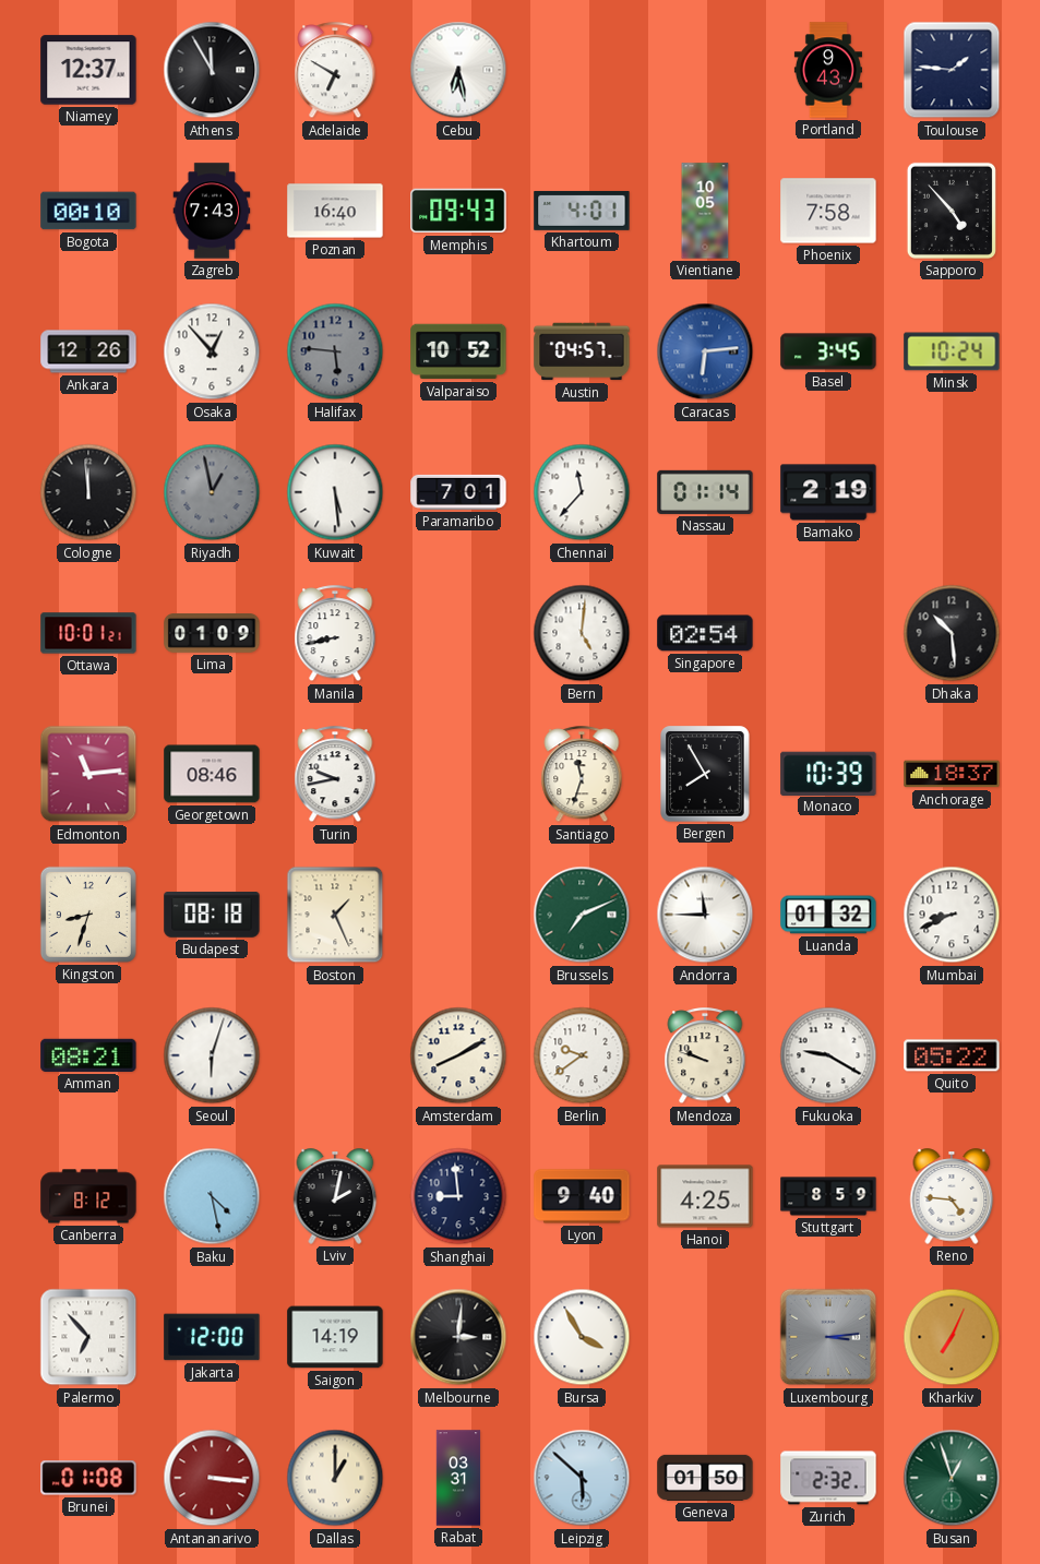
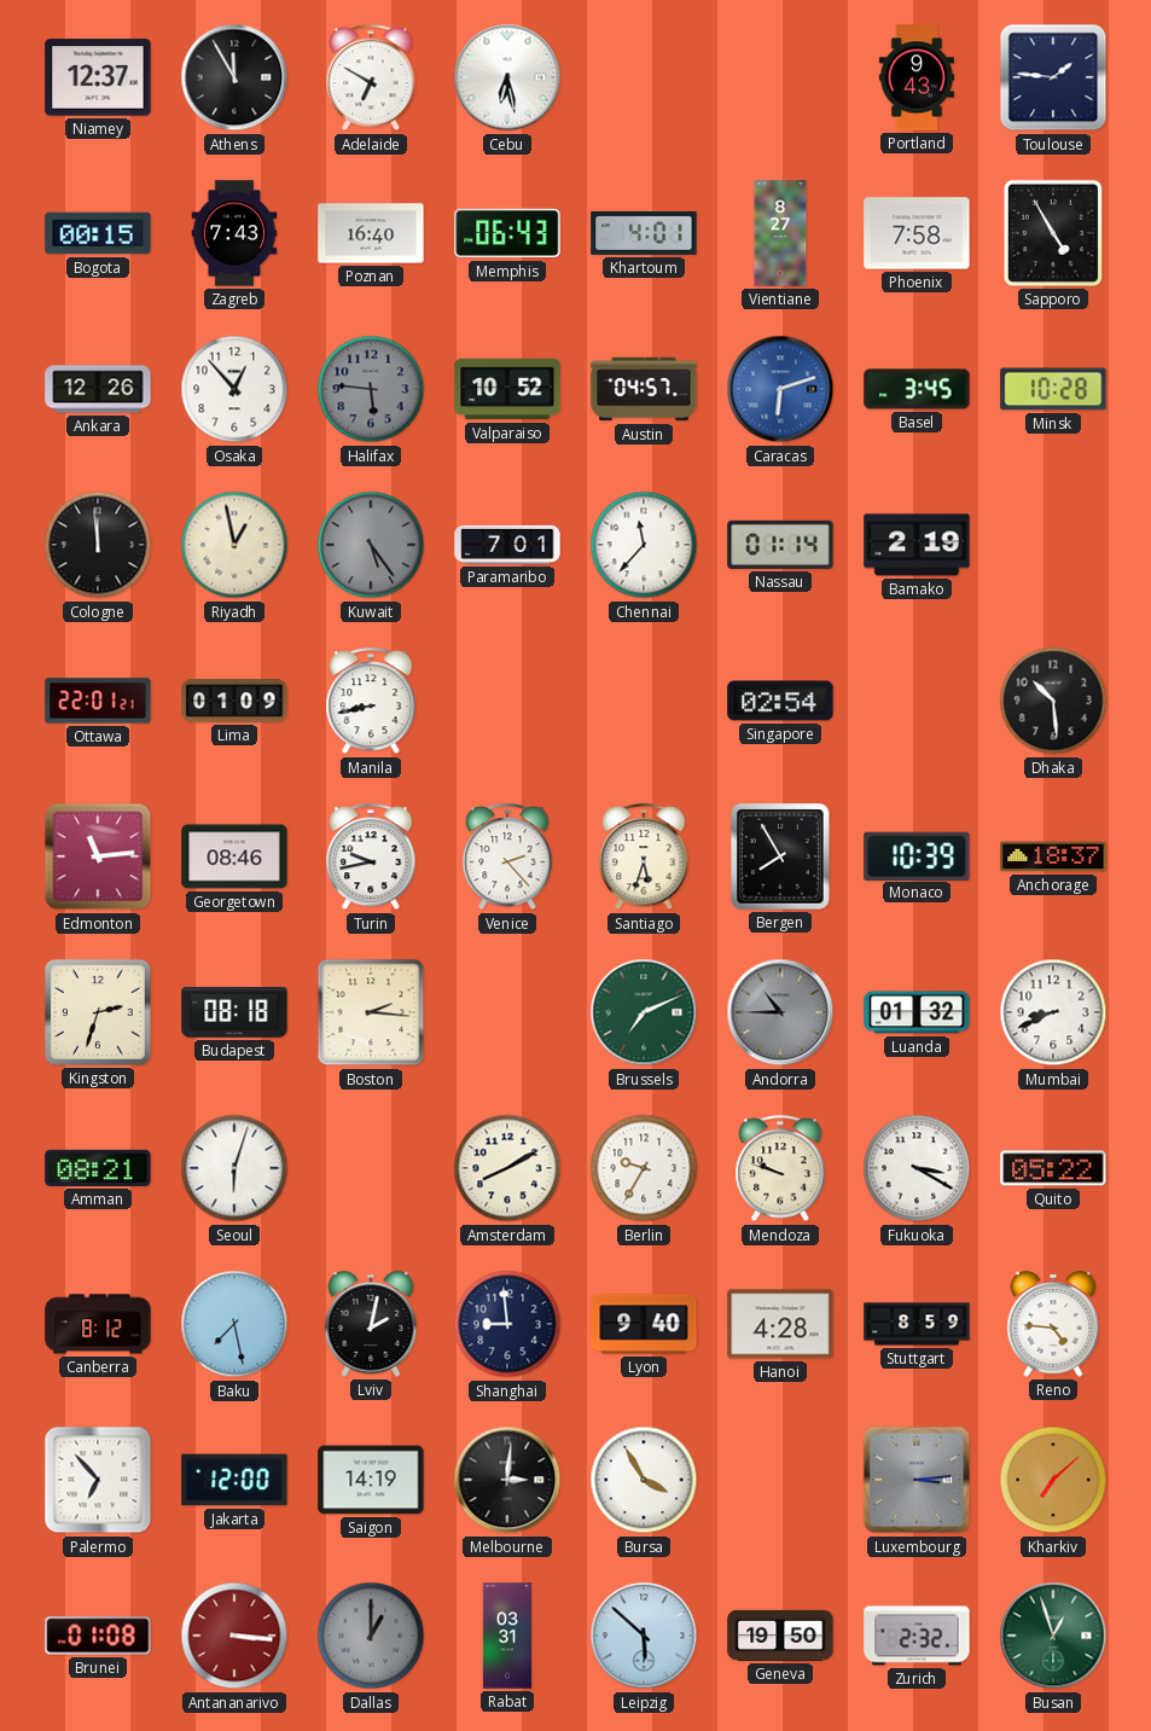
Bogota: 00:10 -> 00:15 (98, 233)
Memphis: 09:43 -> 06:43 (507, 233)
Vientiane: 10:05 -> 8:27 (780, 233)
Sapporo: 4:53 -> 4:55 (1053, 233)
Caracas: 6:14 -> 6:12 (780, 389)
Minsk: 10:24 -> 10:28 (1053, 389)
Riyadh dial: grey -> cream (234, 545)
Kuwait: 5:29 -> 5:24 (371, 545)
Kuwait dial: white -> grey (371, 545)
Ottawa: 10:01 -> 22:01 (98, 701)
Bern: 5:01 -> none (582, 633)
Venice: none -> 2:23 (507, 858)
Santiago: 11:33 -> 5:33 (644, 858)
Kingston: 8:33 -> 2:33 (98, 1012)
Boston: 1:26 -> 2:16 (371, 1012)
Andorra: 11:45 -> 10:45 (780, 1012)
Andorra dial: white -> grey (780, 1012)
Berlin: 9:39 -> 9:35 (644, 1168)
Fukuoka: 9:20 -> 3:20 (917, 1168)
Baku: 4:28 -> 7:28 (234, 1324)
Hanoi: 4:25 -> 4:28 (780, 1324)
Kharkiv: 7:04 -> 7:08 (1053, 1480)
Dallas dial: cream -> grey (371, 1636)
Geneva: 01:50 -> 19:50 (780, 1636)
